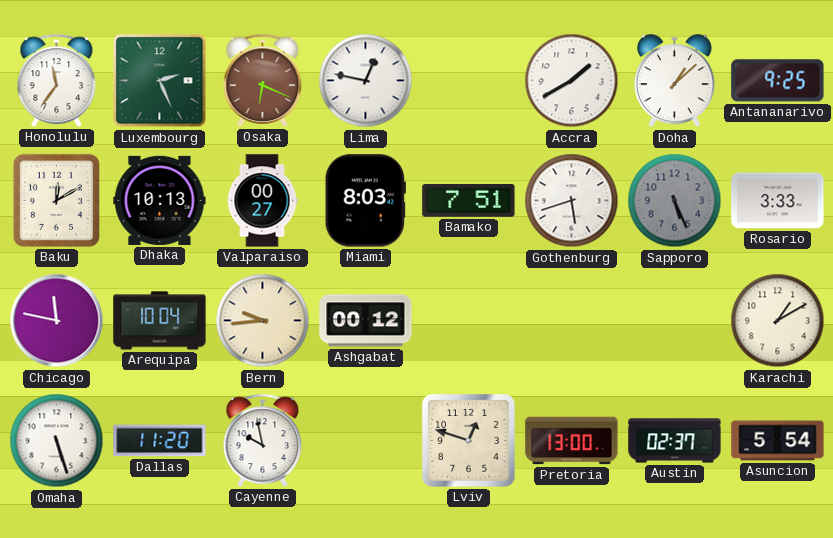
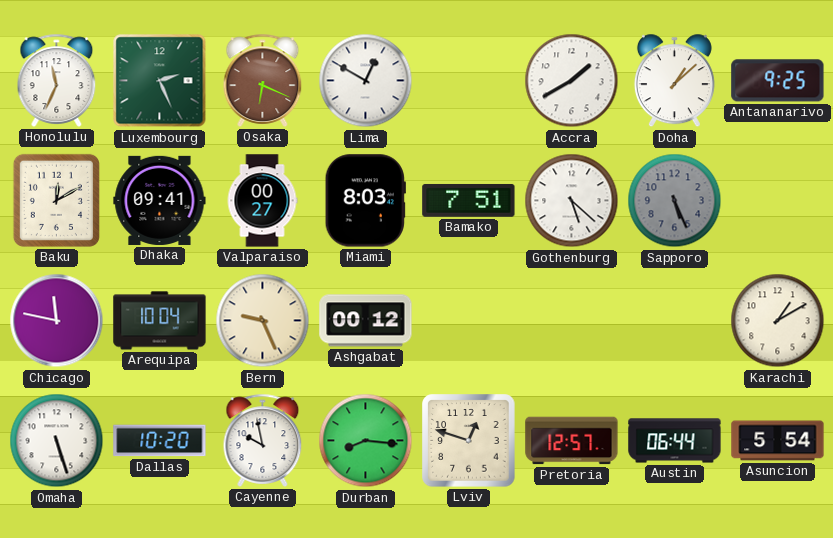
Honolulu: 11:36 -> 11:34 (57, 80)
Lima: 12:47 -> 12:50 (366, 81)
Dhaka: 10:13 -> 09:41 (160, 200)
Gothenburg: 5:42 -> 5:22 (572, 201)
Rosario: 3:33 -> none (778, 201)
Bern: 9:44 -> 9:26 (263, 321)
Dallas: 11:20 -> 10:20 (160, 441)
Durban: none -> 8:16 (366, 441)
Pretoria: 13:00 -> 12:57 (572, 441)
Austin: 02:37 -> 06:44 (675, 441)
